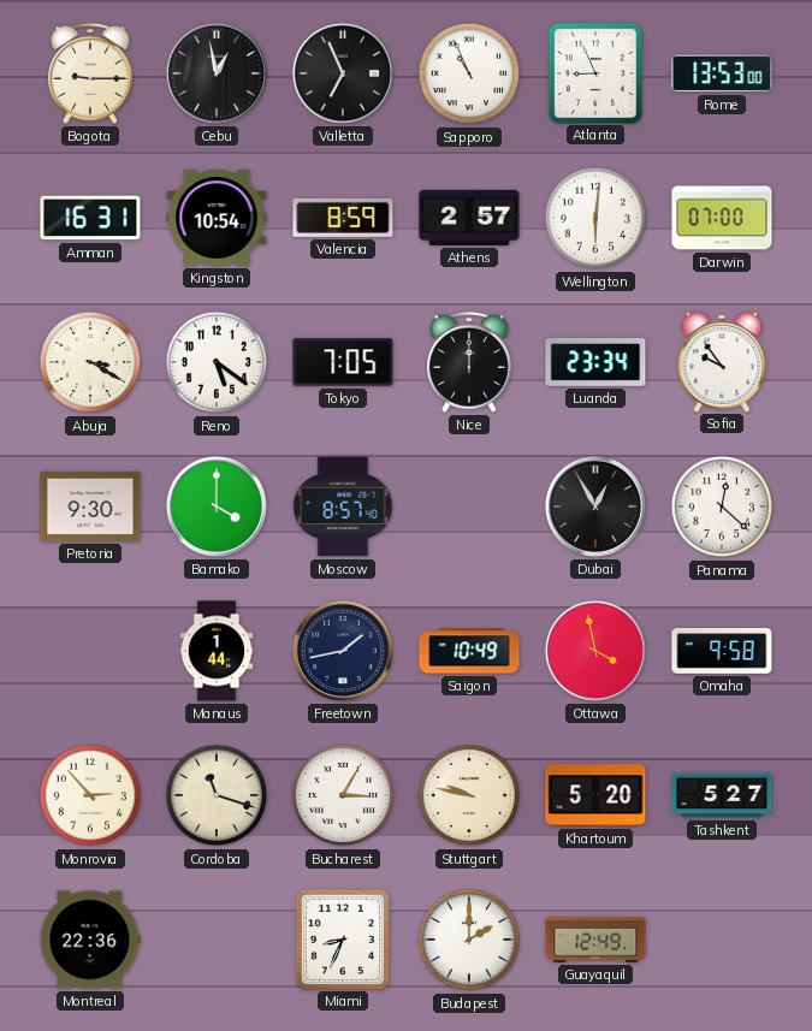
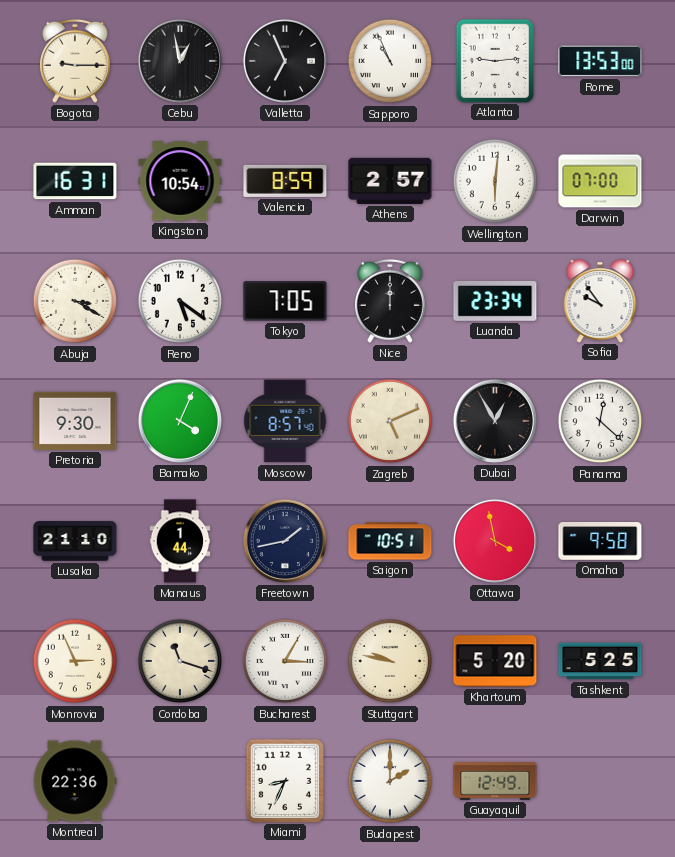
Atlanta: 8:56 -> 9:14 (494, 60)
Bamako: 4:00 -> 4:04 (180, 421)
Zagreb: none -> 5:11 (390, 421)
Lusaka: none -> 21:10 (75, 541)
Saigon: 10:49 -> 10:51 (390, 541)
Monrovia: 2:53 -> 2:56 (75, 661)
Tashkent: 5:27 -> 5:25 (600, 661)
